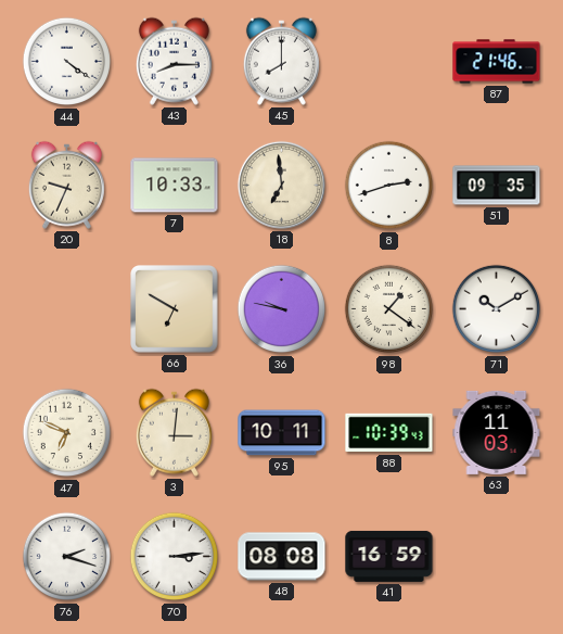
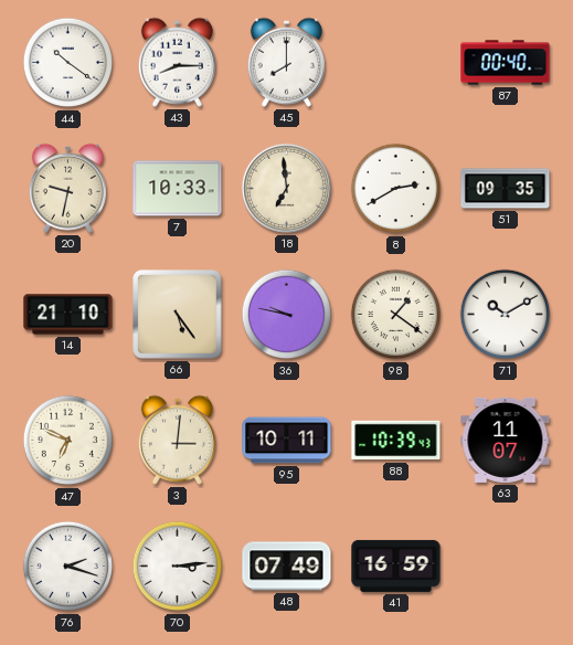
44: 4:21 -> 10:21 (68, 63)
87: 21:46 -> 00:40 (506, 63)
20: 9:34 -> 9:32 (67, 188)
8: 2:42 -> 2:40 (396, 189)
14: none -> 21:10 (68, 315)
66: 6:50 -> 5:24 (178, 315)
63: 11:03 -> 11:07 (506, 440)
48: 08:08 -> 07:49 (287, 567)
